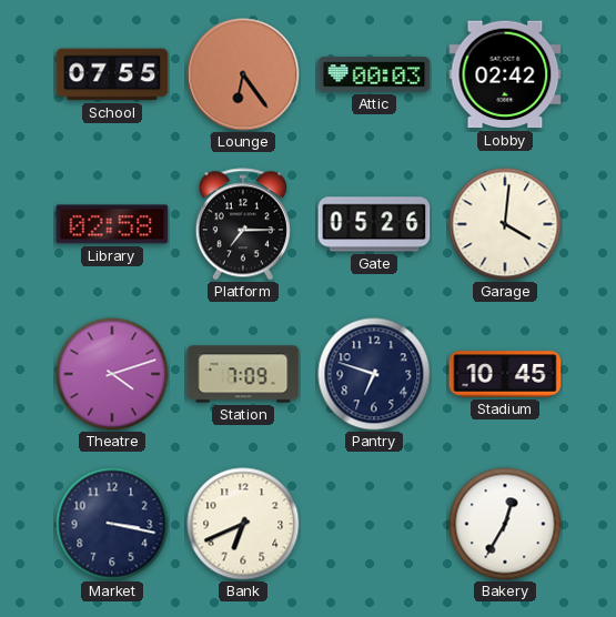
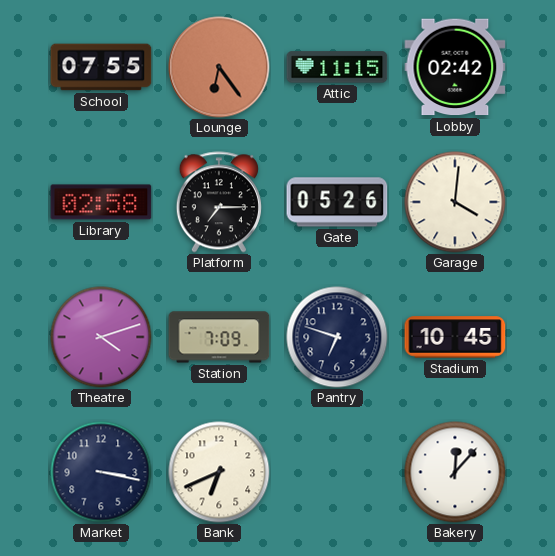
Attic: 00:03 -> 11:15 (337, 67)
Bakery: 12:35 -> 12:07 (455, 472)
